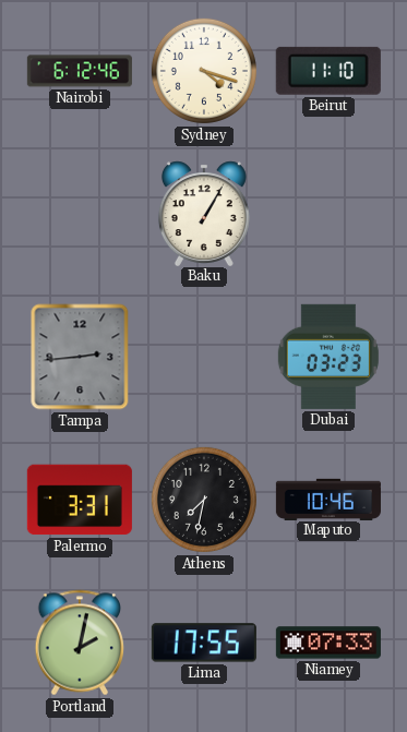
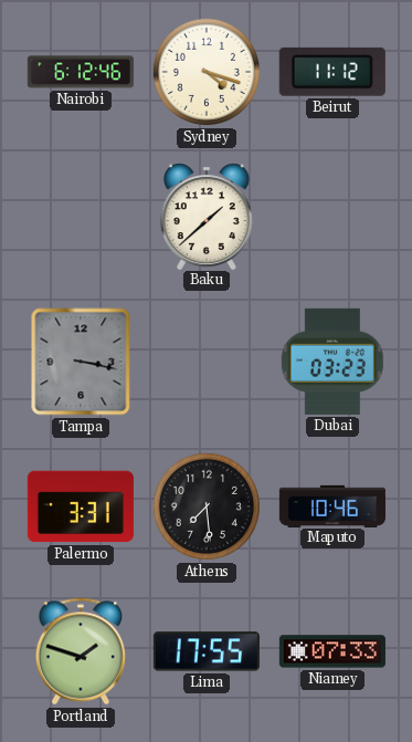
Beirut: 11:10 -> 11:12 (332, 72)
Baku: 1:05 -> 1:38 (207, 216)
Tampa: 2:44 -> 3:17 (81, 362)
Athens: 7:32 -> 7:29 (207, 506)
Portland: 2:02 -> 1:48 (81, 651)
